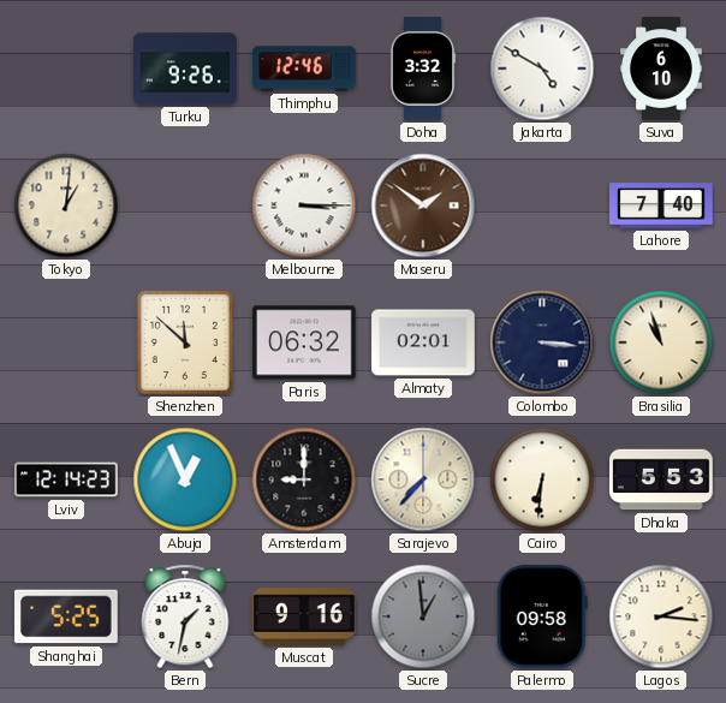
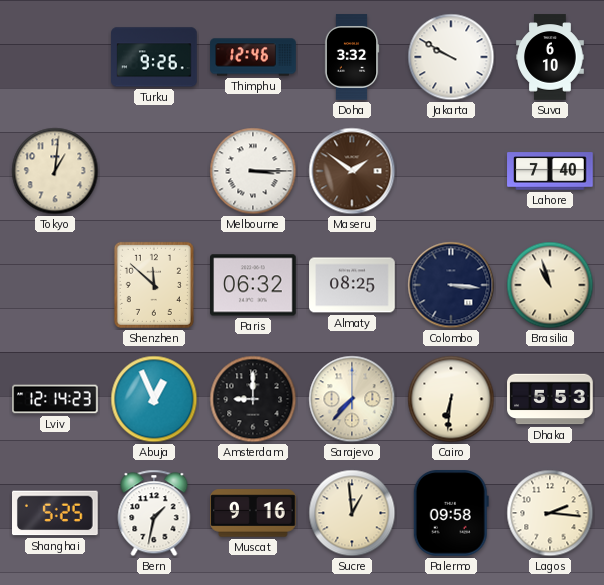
Jakarta: 4:50 -> 9:50 (451, 57)
Almaty: 02:01 -> 08:25 (352, 285)
Sucre dial: grey -> cream (352, 513)
